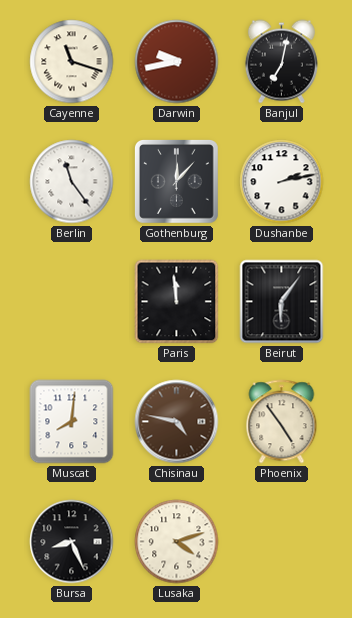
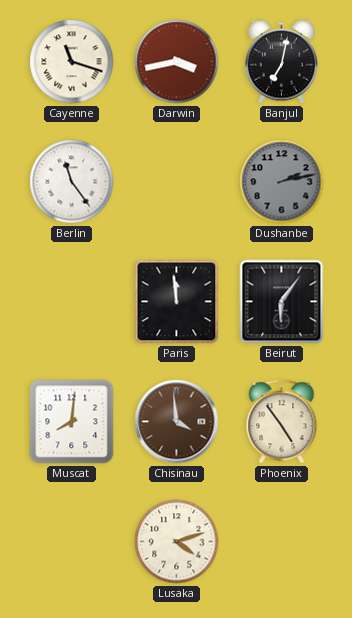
Darwin: 9:43 -> 3:43 (177, 62)
Gothenburg: 12:07 -> none (177, 182)
Dushanbe dial: white -> grey (282, 182)
Chisinau: 4:47 -> 3:59 (177, 422)
Bursa: 8:26 -> none (72, 542)
